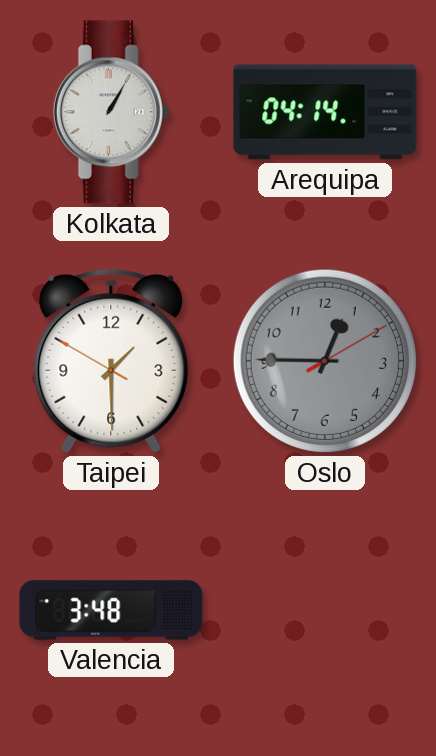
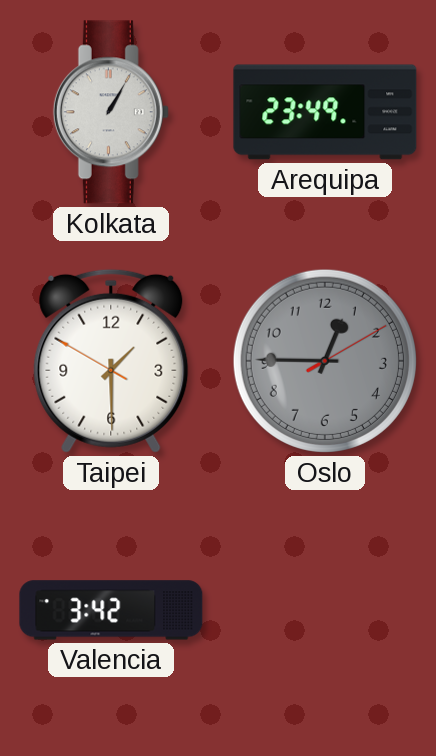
Arequipa: 04:14 -> 23:49 (325, 112)
Valencia: 3:48 -> 3:42 (111, 610)
